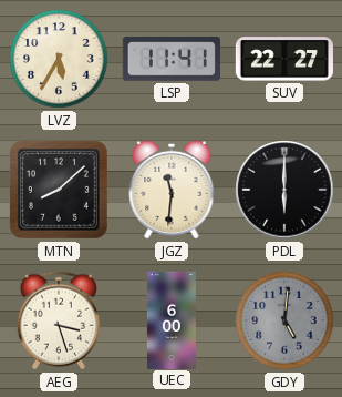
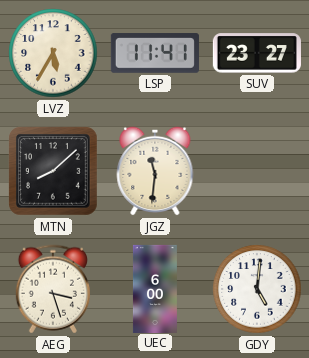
SUV: 22:27 -> 23:27 (257, 53)
PDL: 6:00 -> none (284, 190)
GDY dial: grey -> white (257, 289)
